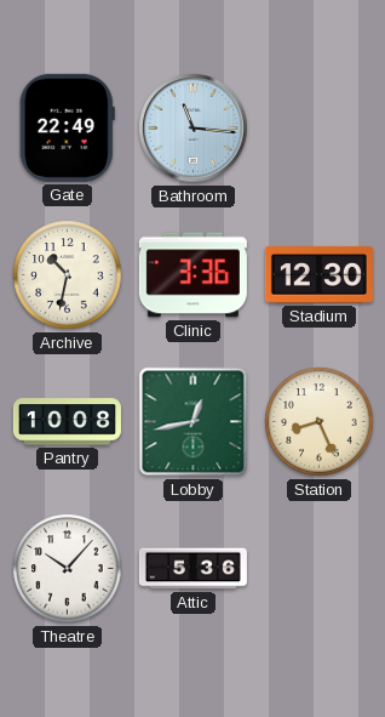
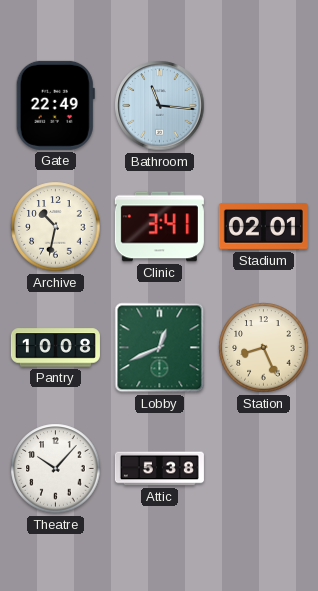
Clinic: 3:36 -> 3:41 (159, 227)
Stadium: 12:30 -> 02:01 (263, 227)
Lobby: 12:43 -> 12:41 (160, 348)
Attic: 5:36 -> 5:38 (159, 469)
